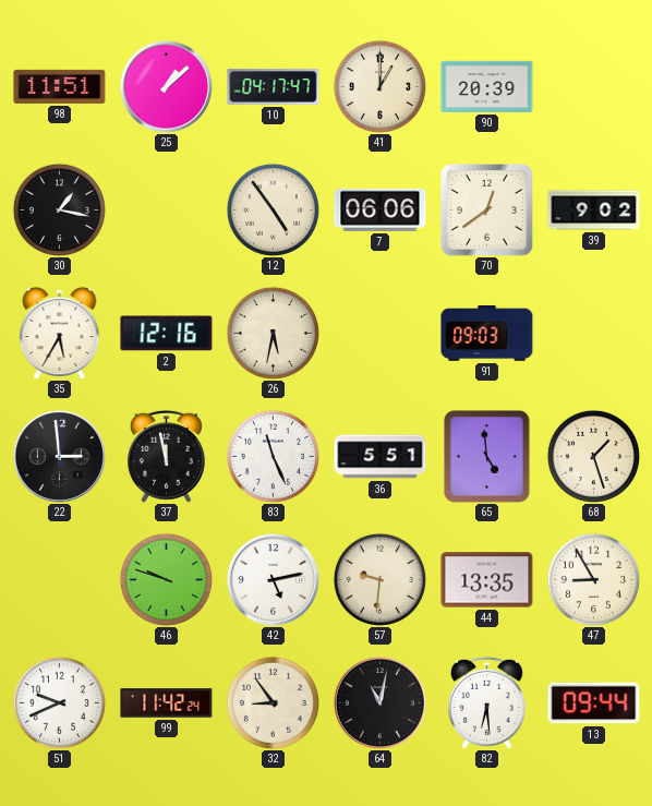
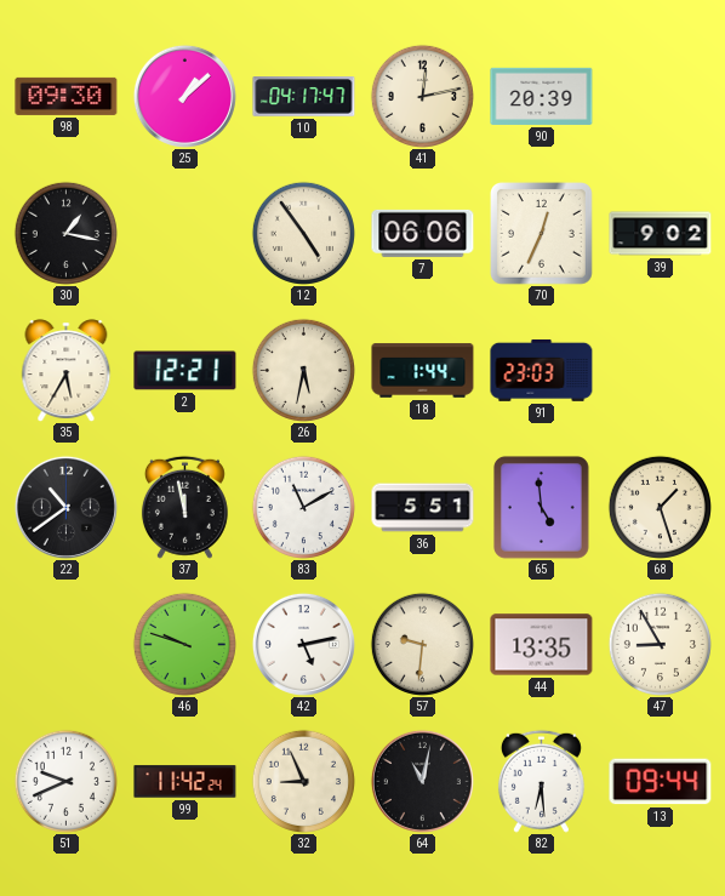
98: 11:51 -> 09:30 (67, 96)
41: 1:00 -> 12:13 (422, 96)
70: 12:39 -> 12:34 (542, 234)
2: 12:16 -> 12:21 (185, 371)
18: none -> 1:44 (423, 371)
91: 09:03 -> 23:03 (542, 370)
22: 2:59 -> 10:39 (65, 507)
83: 11:26 -> 11:10 (303, 507)
32: 8:54 -> 8:56 (303, 781)
